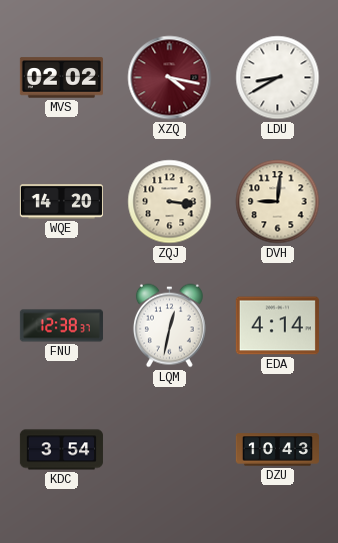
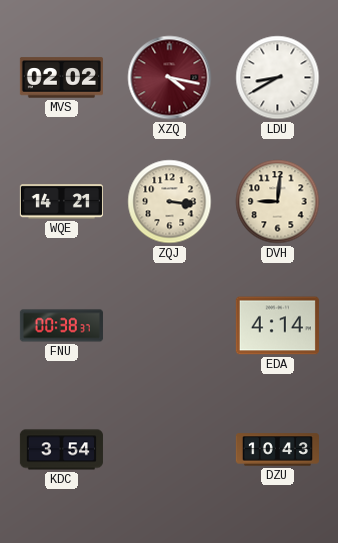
WQE: 14:20 -> 14:21 (61, 202)
FNU: 12:38 -> 00:38 (61, 326)
LQM: 12:32 -> none (169, 326)
